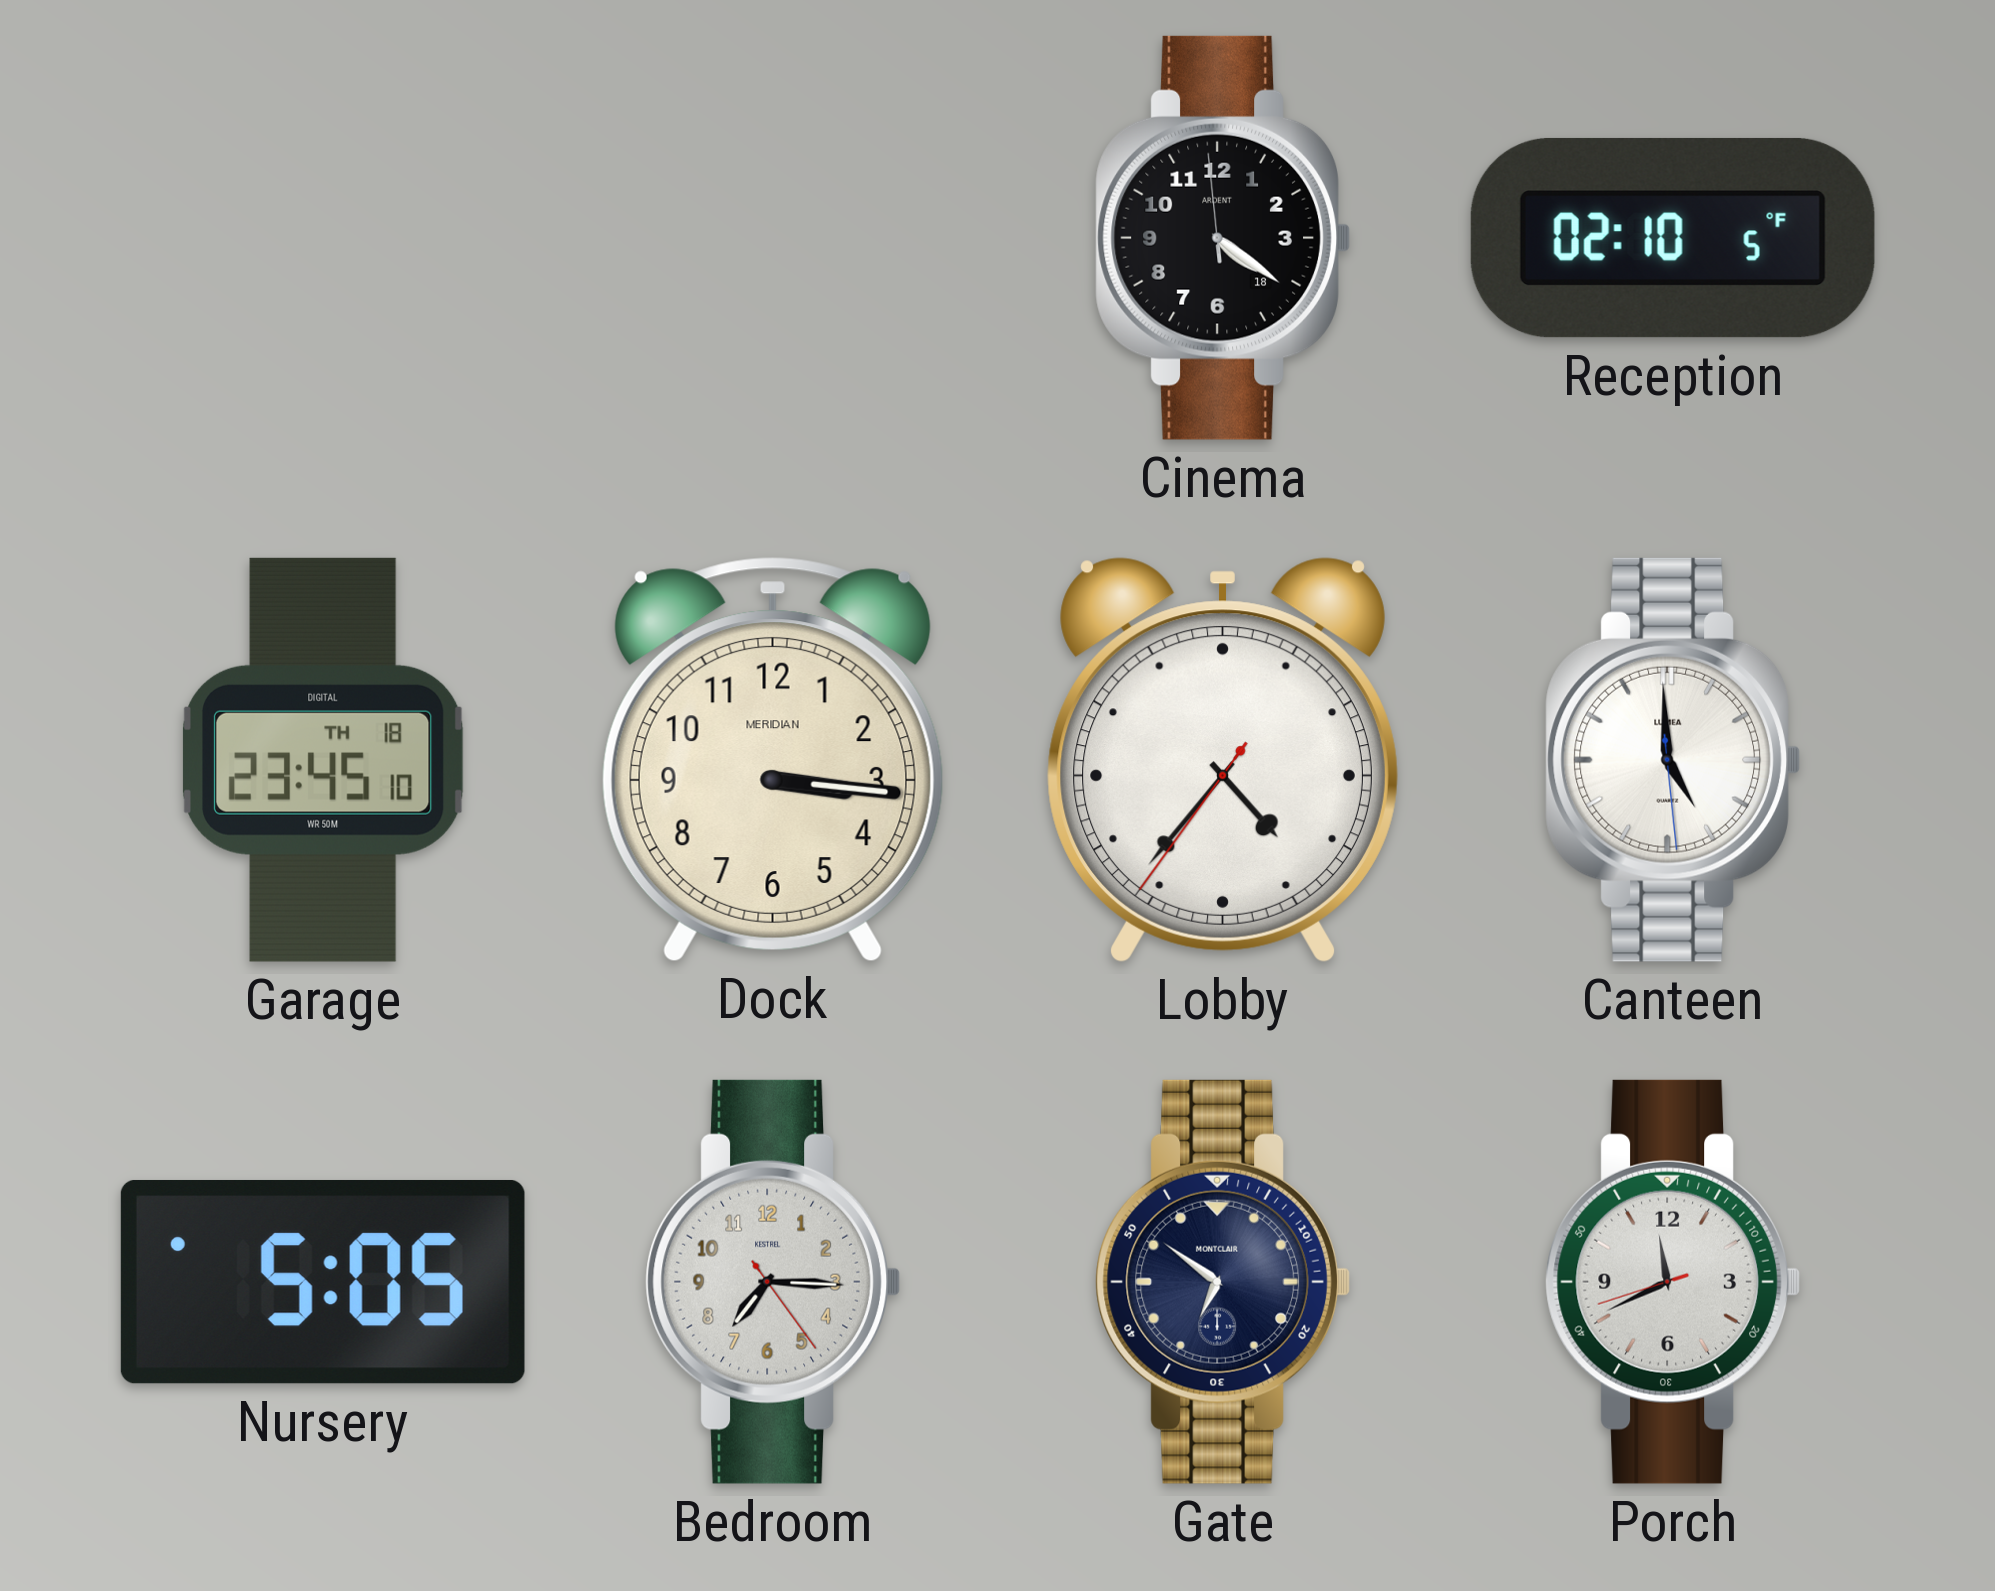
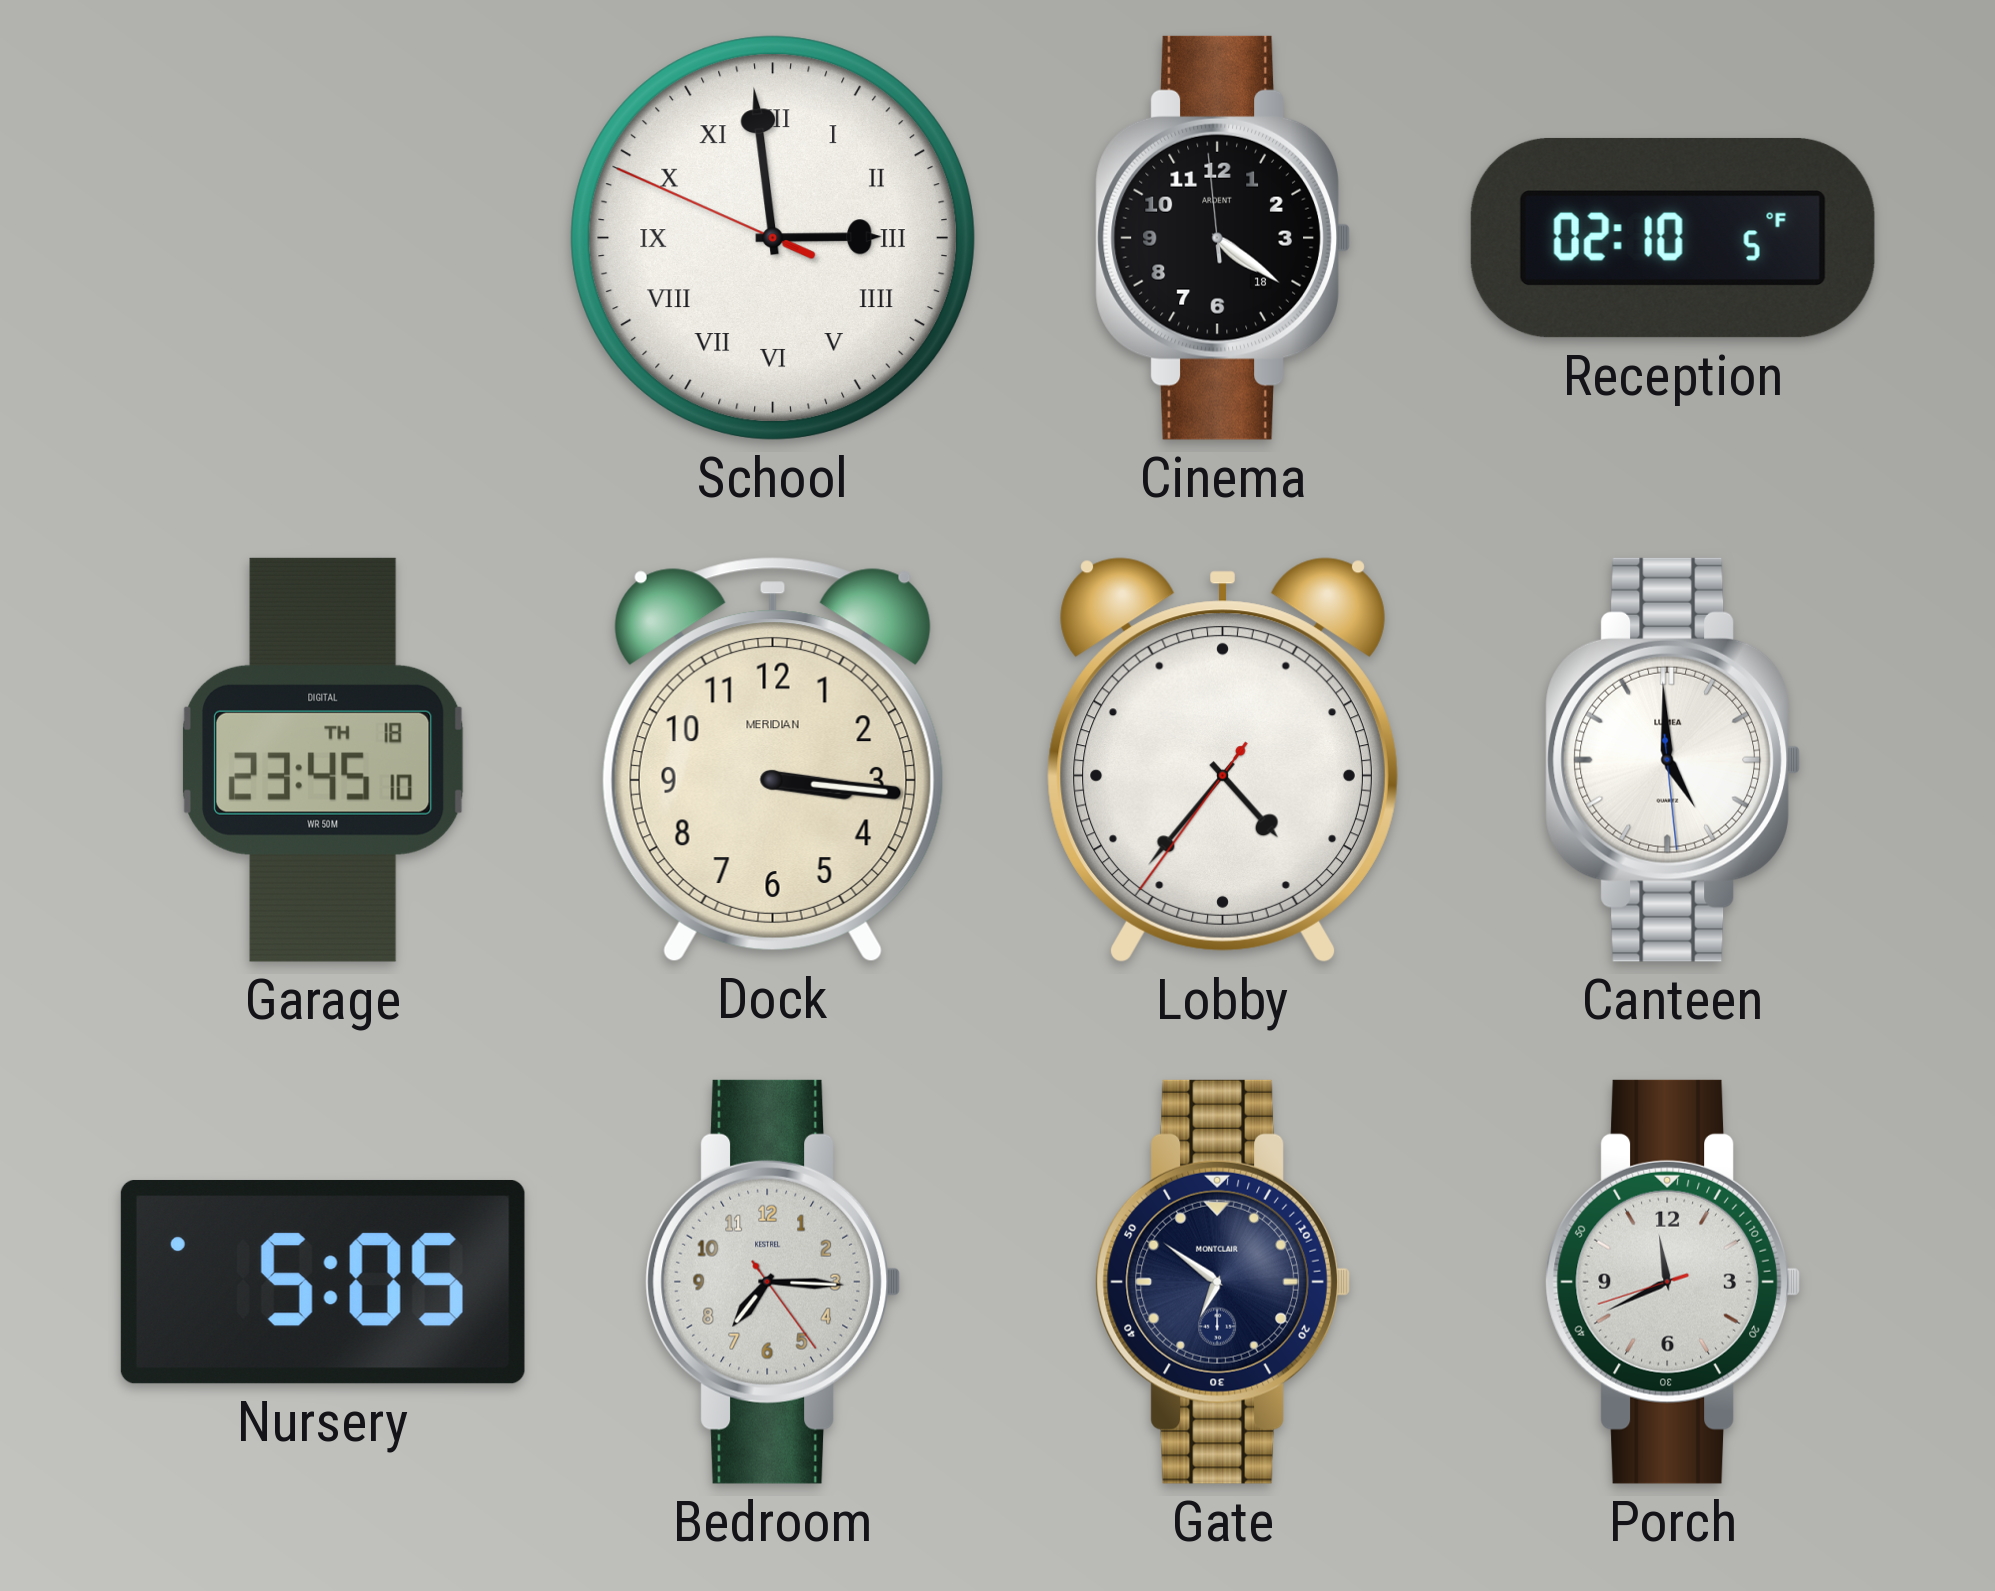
School: none -> 2:58 (773, 238)
